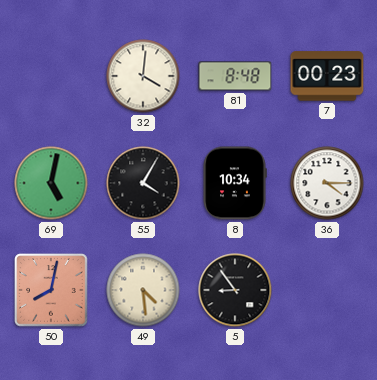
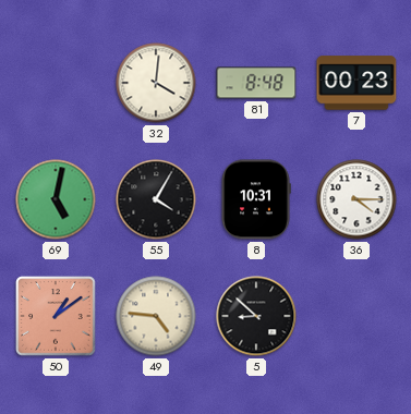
8: 10:34 -> 10:31 (256, 199)
50: 8:02 -> 1:09 (56, 316)
49: 4:29 -> 4:46 (156, 316)
5: 8:54 -> 8:52 (256, 316)
